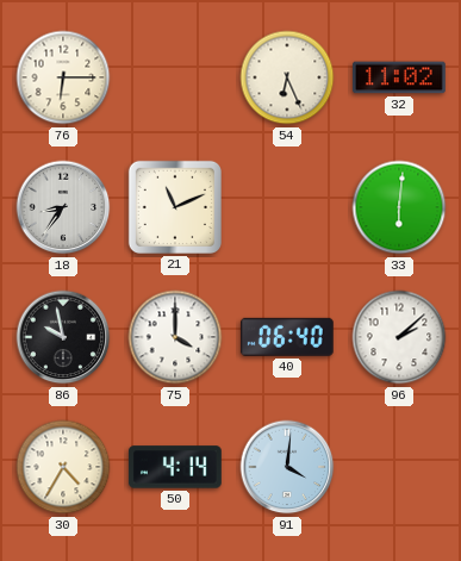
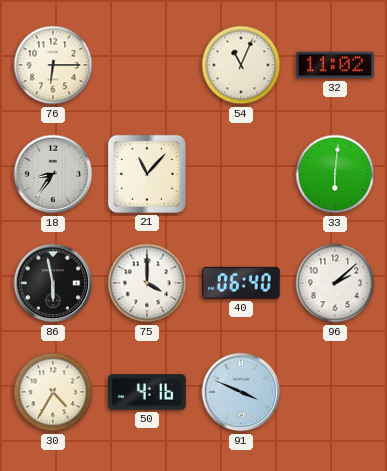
54: 6:26 -> 11:04 (241, 65)
21: 11:11 -> 11:07 (147, 174)
86: 9:58 -> 5:58 (53, 283)
50: 4:14 -> 4:16 (147, 392)
91: 4:01 -> 3:49 (241, 392)
